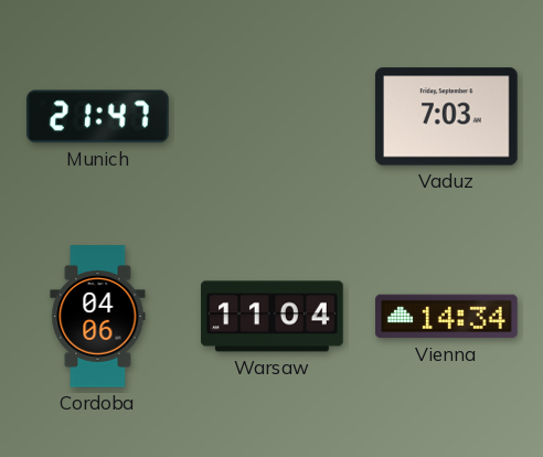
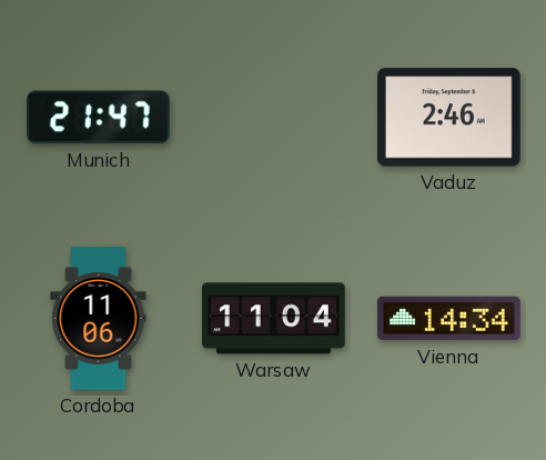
Vaduz: 7:03 -> 2:46 (449, 118)
Cordoba: 04:06 -> 11:06 (99, 319)
